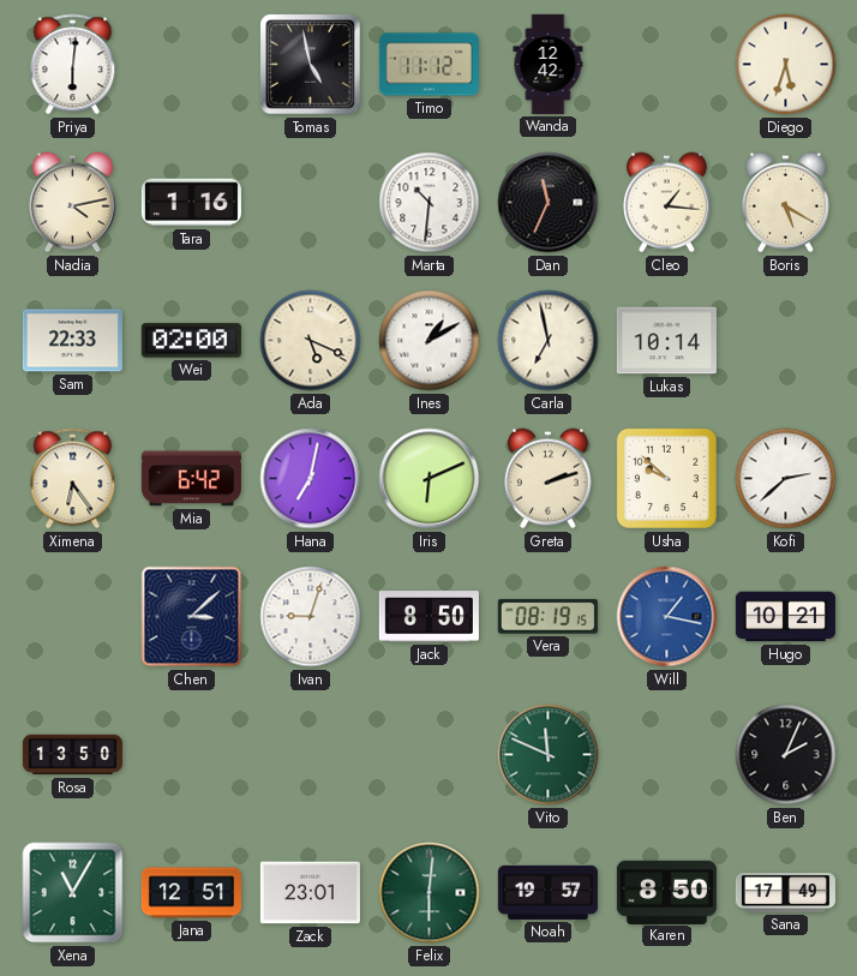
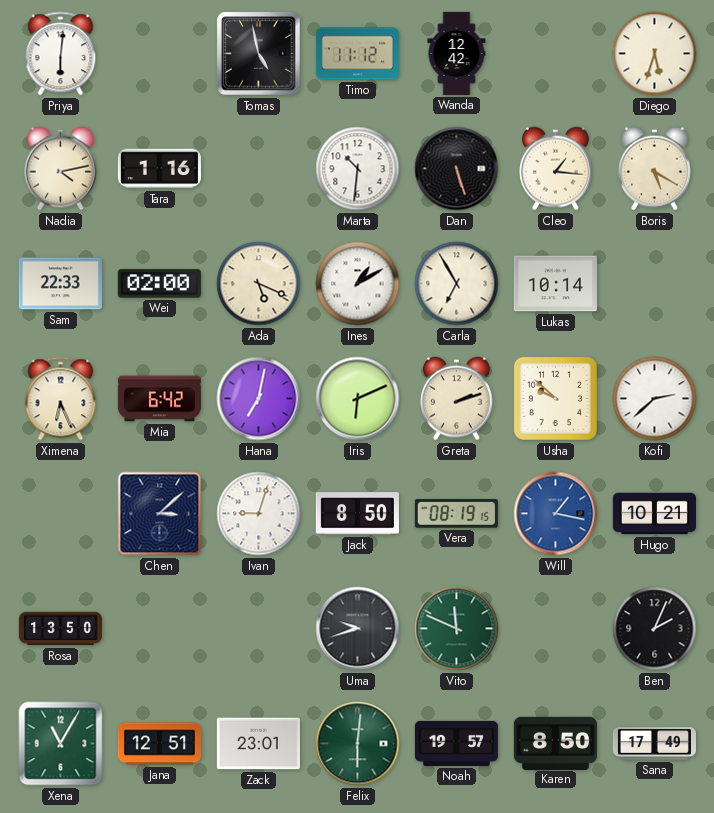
Dan: 11:34 -> 5:27 (457, 169)
Carla: 6:58 -> 6:55 (457, 284)
Ximena: 6:24 -> 6:26 (61, 399)
Uma: none -> 9:42 (358, 629)
